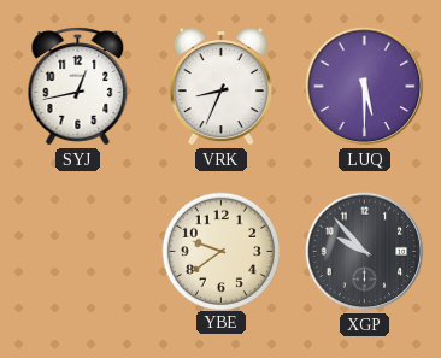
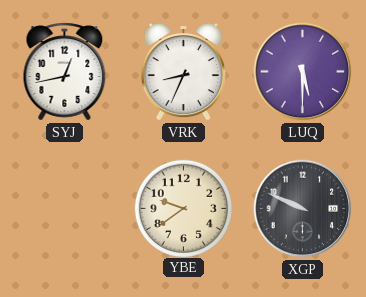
XGP: 9:53 -> 9:49 (303, 209)
